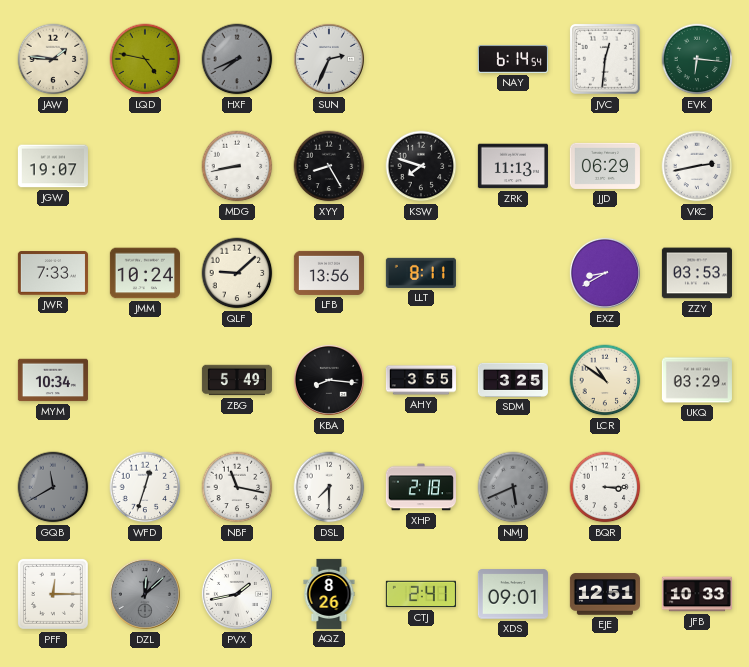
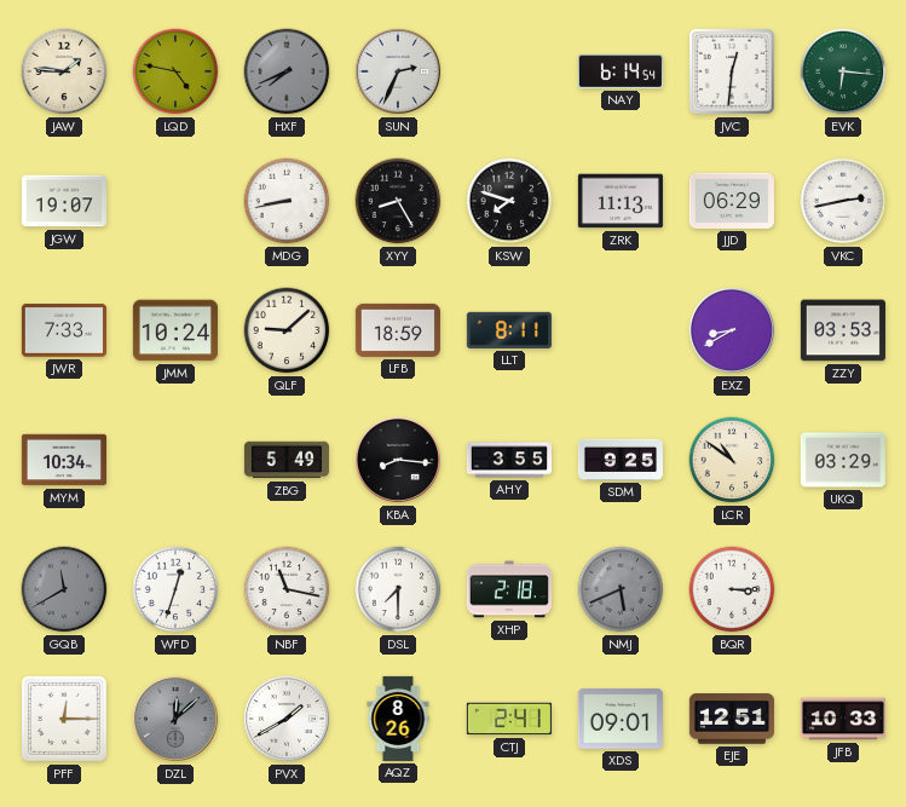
LFB: 13:56 -> 18:59 (398, 330)
SDM: 3:25 -> 9:25 (621, 460)
PVX: 1:43 -> 1:40 (287, 719)
